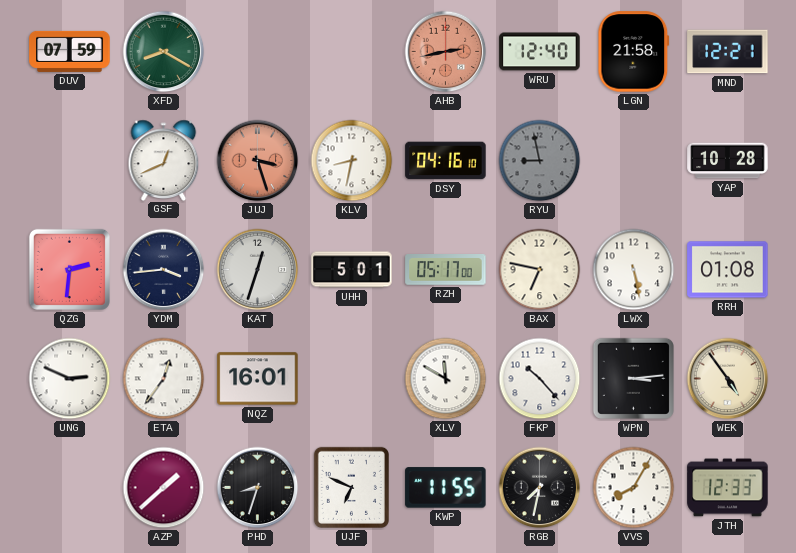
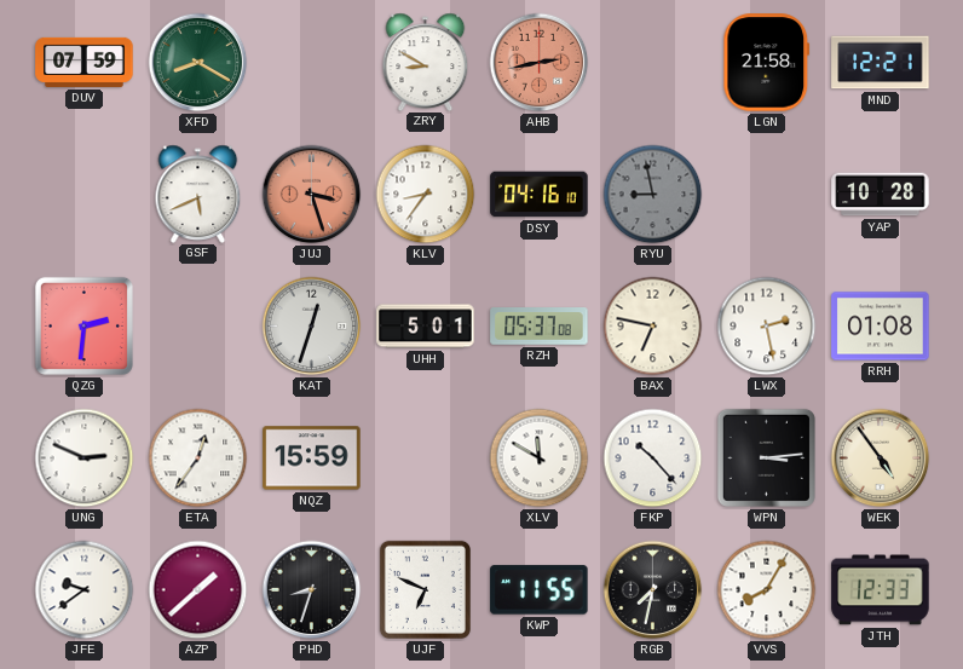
ZRY: none -> 8:50 (426, 62)
WRU: 12:40 -> none (540, 52)
GSF: 12:41 -> 5:41 (198, 194)
KLV: 8:32 -> 8:36 (426, 195)
YDM: 3:44 -> none (164, 270)
RZH: 05:17 -> 05:37 (540, 327)
LWX: 5:28 -> 2:28 (767, 327)
NQZ: 16:01 -> 15:59 (312, 459)
JFE: none -> 9:39 (85, 590)
